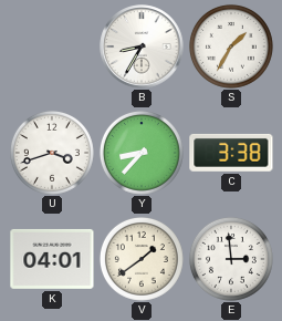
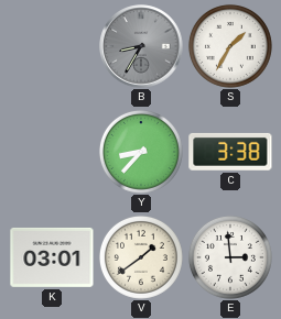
B dial: white -> grey (141, 46)
U: 3:42 -> none (52, 153)
K: 04:01 -> 03:01 (52, 257)
